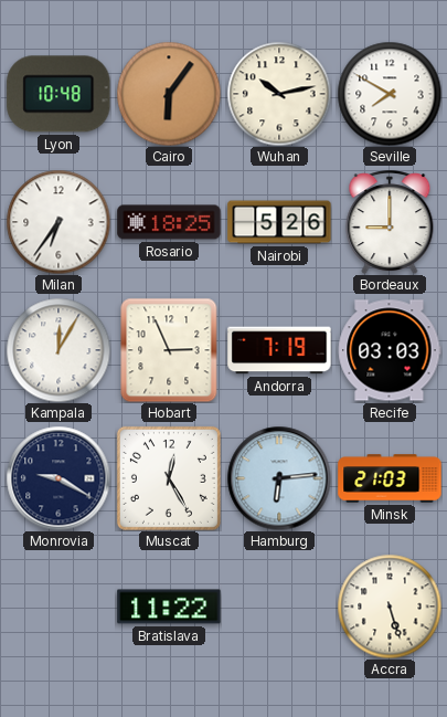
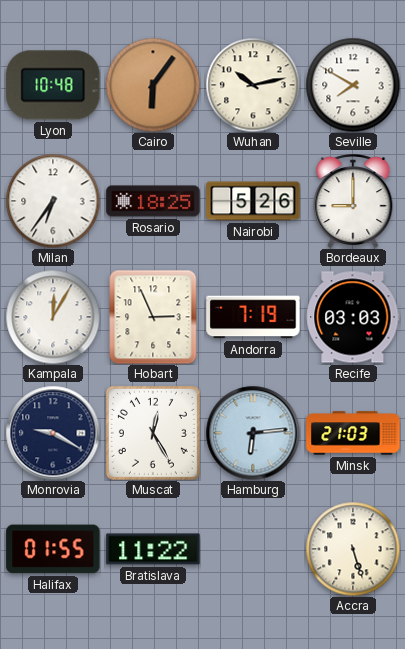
Halifax: none -> 01:55 (53, 549)
